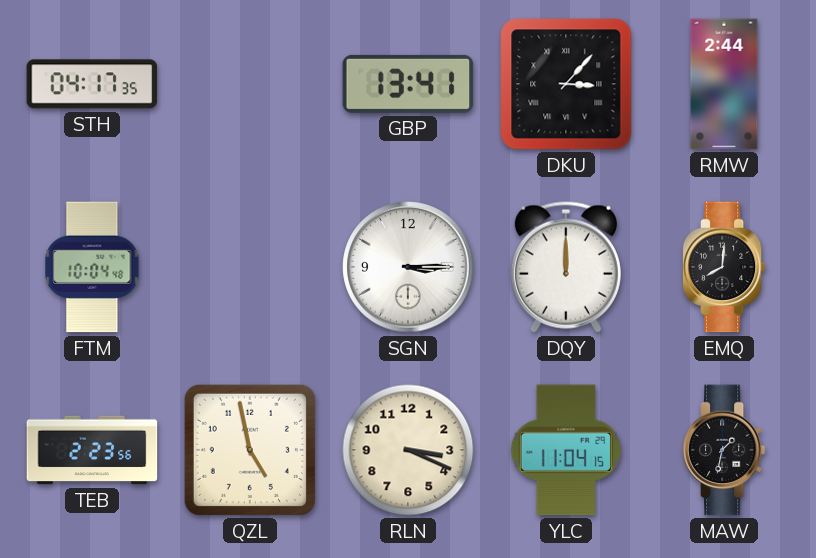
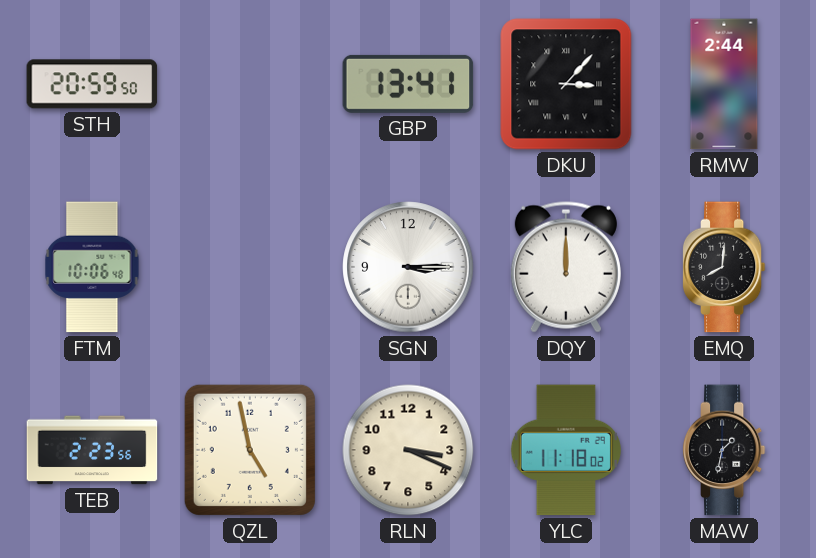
STH: 04:17 -> 20:59 (92, 84)
FTM: 10:04 -> 10:06 (92, 267)
YLC: 11:04 -> 11:18 (566, 450)
